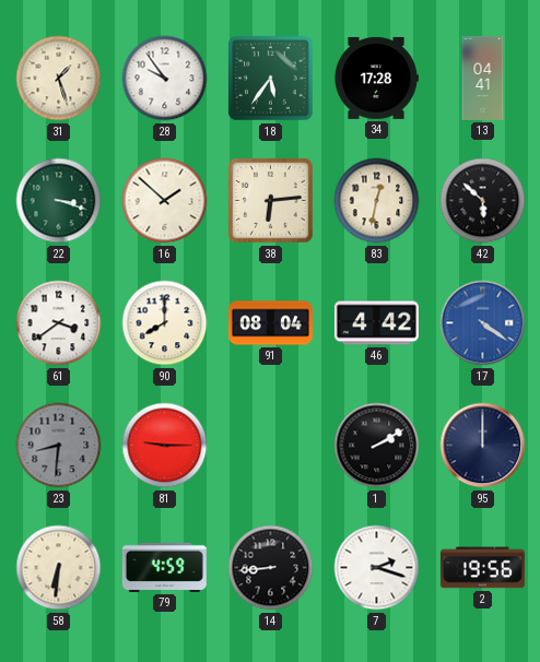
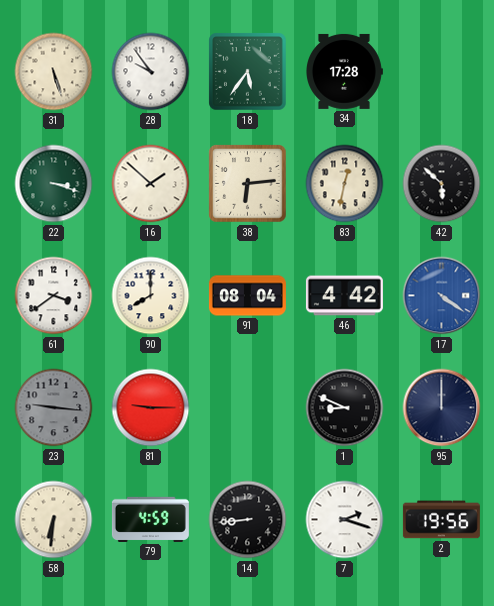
31: 1:27 -> 5:27 (54, 72)
13: 04:41 -> none (483, 78)
23: 8:31 -> 9:16 (54, 408)
1: 2:10 -> 8:49 (345, 408)
